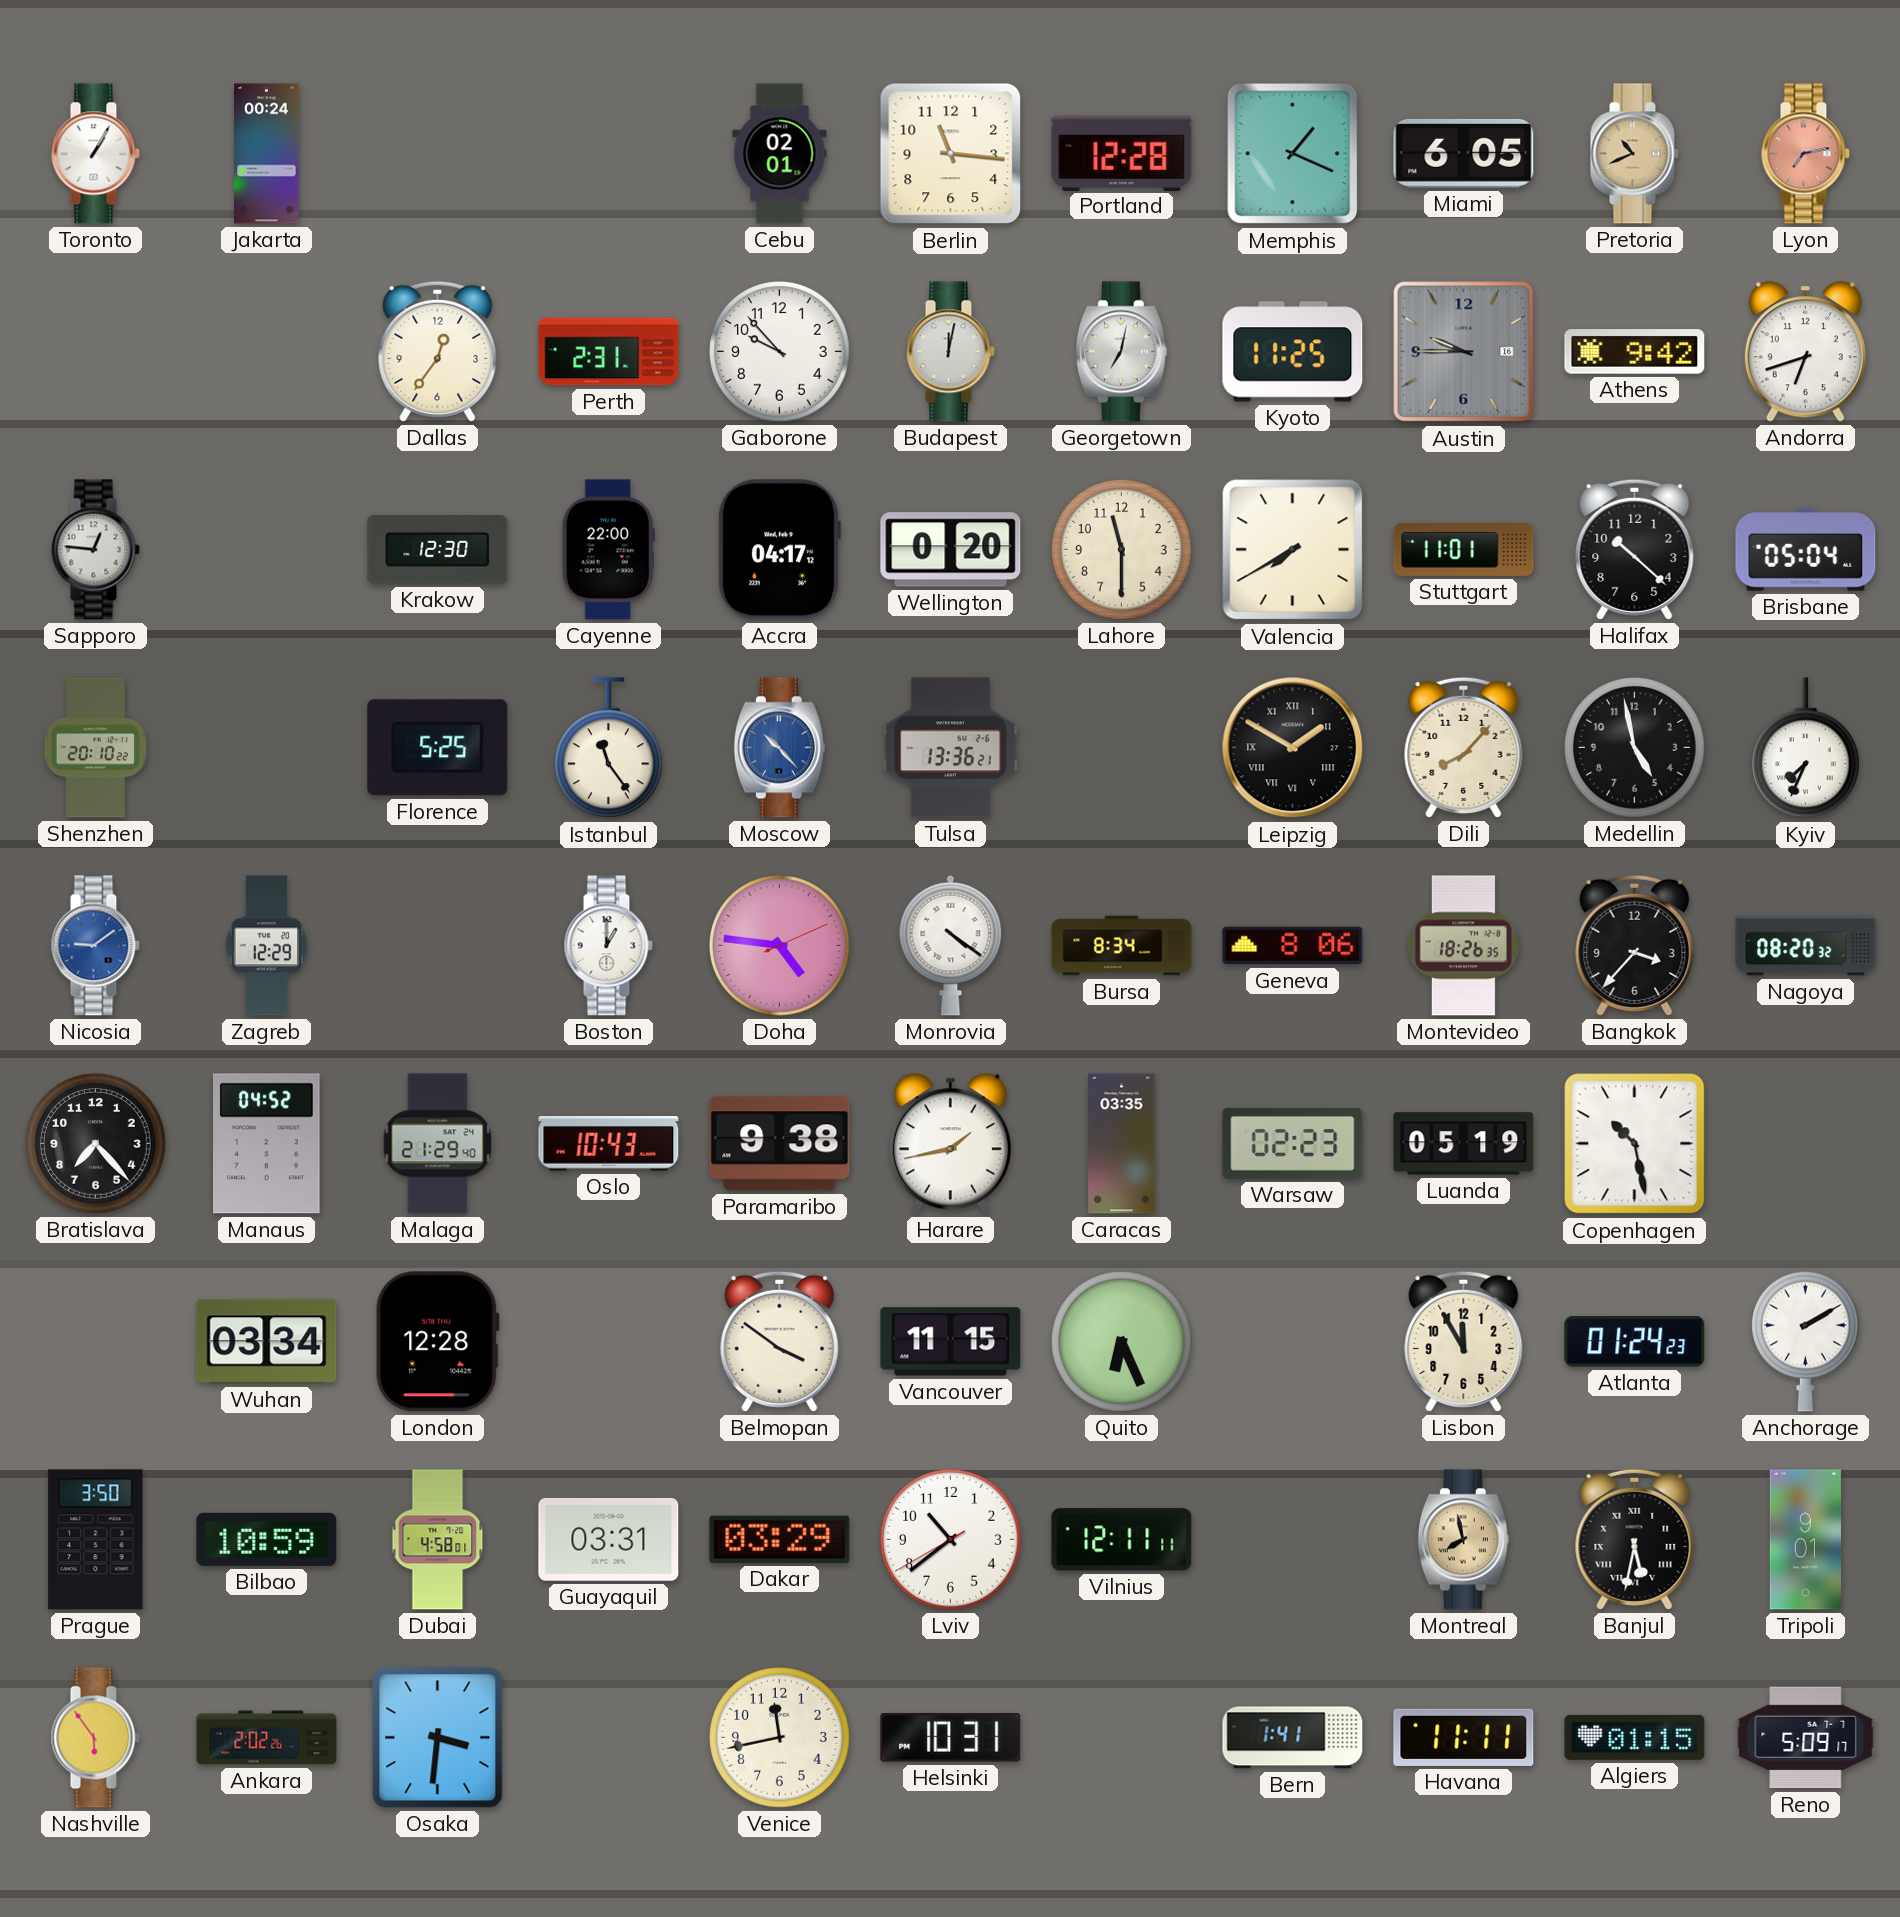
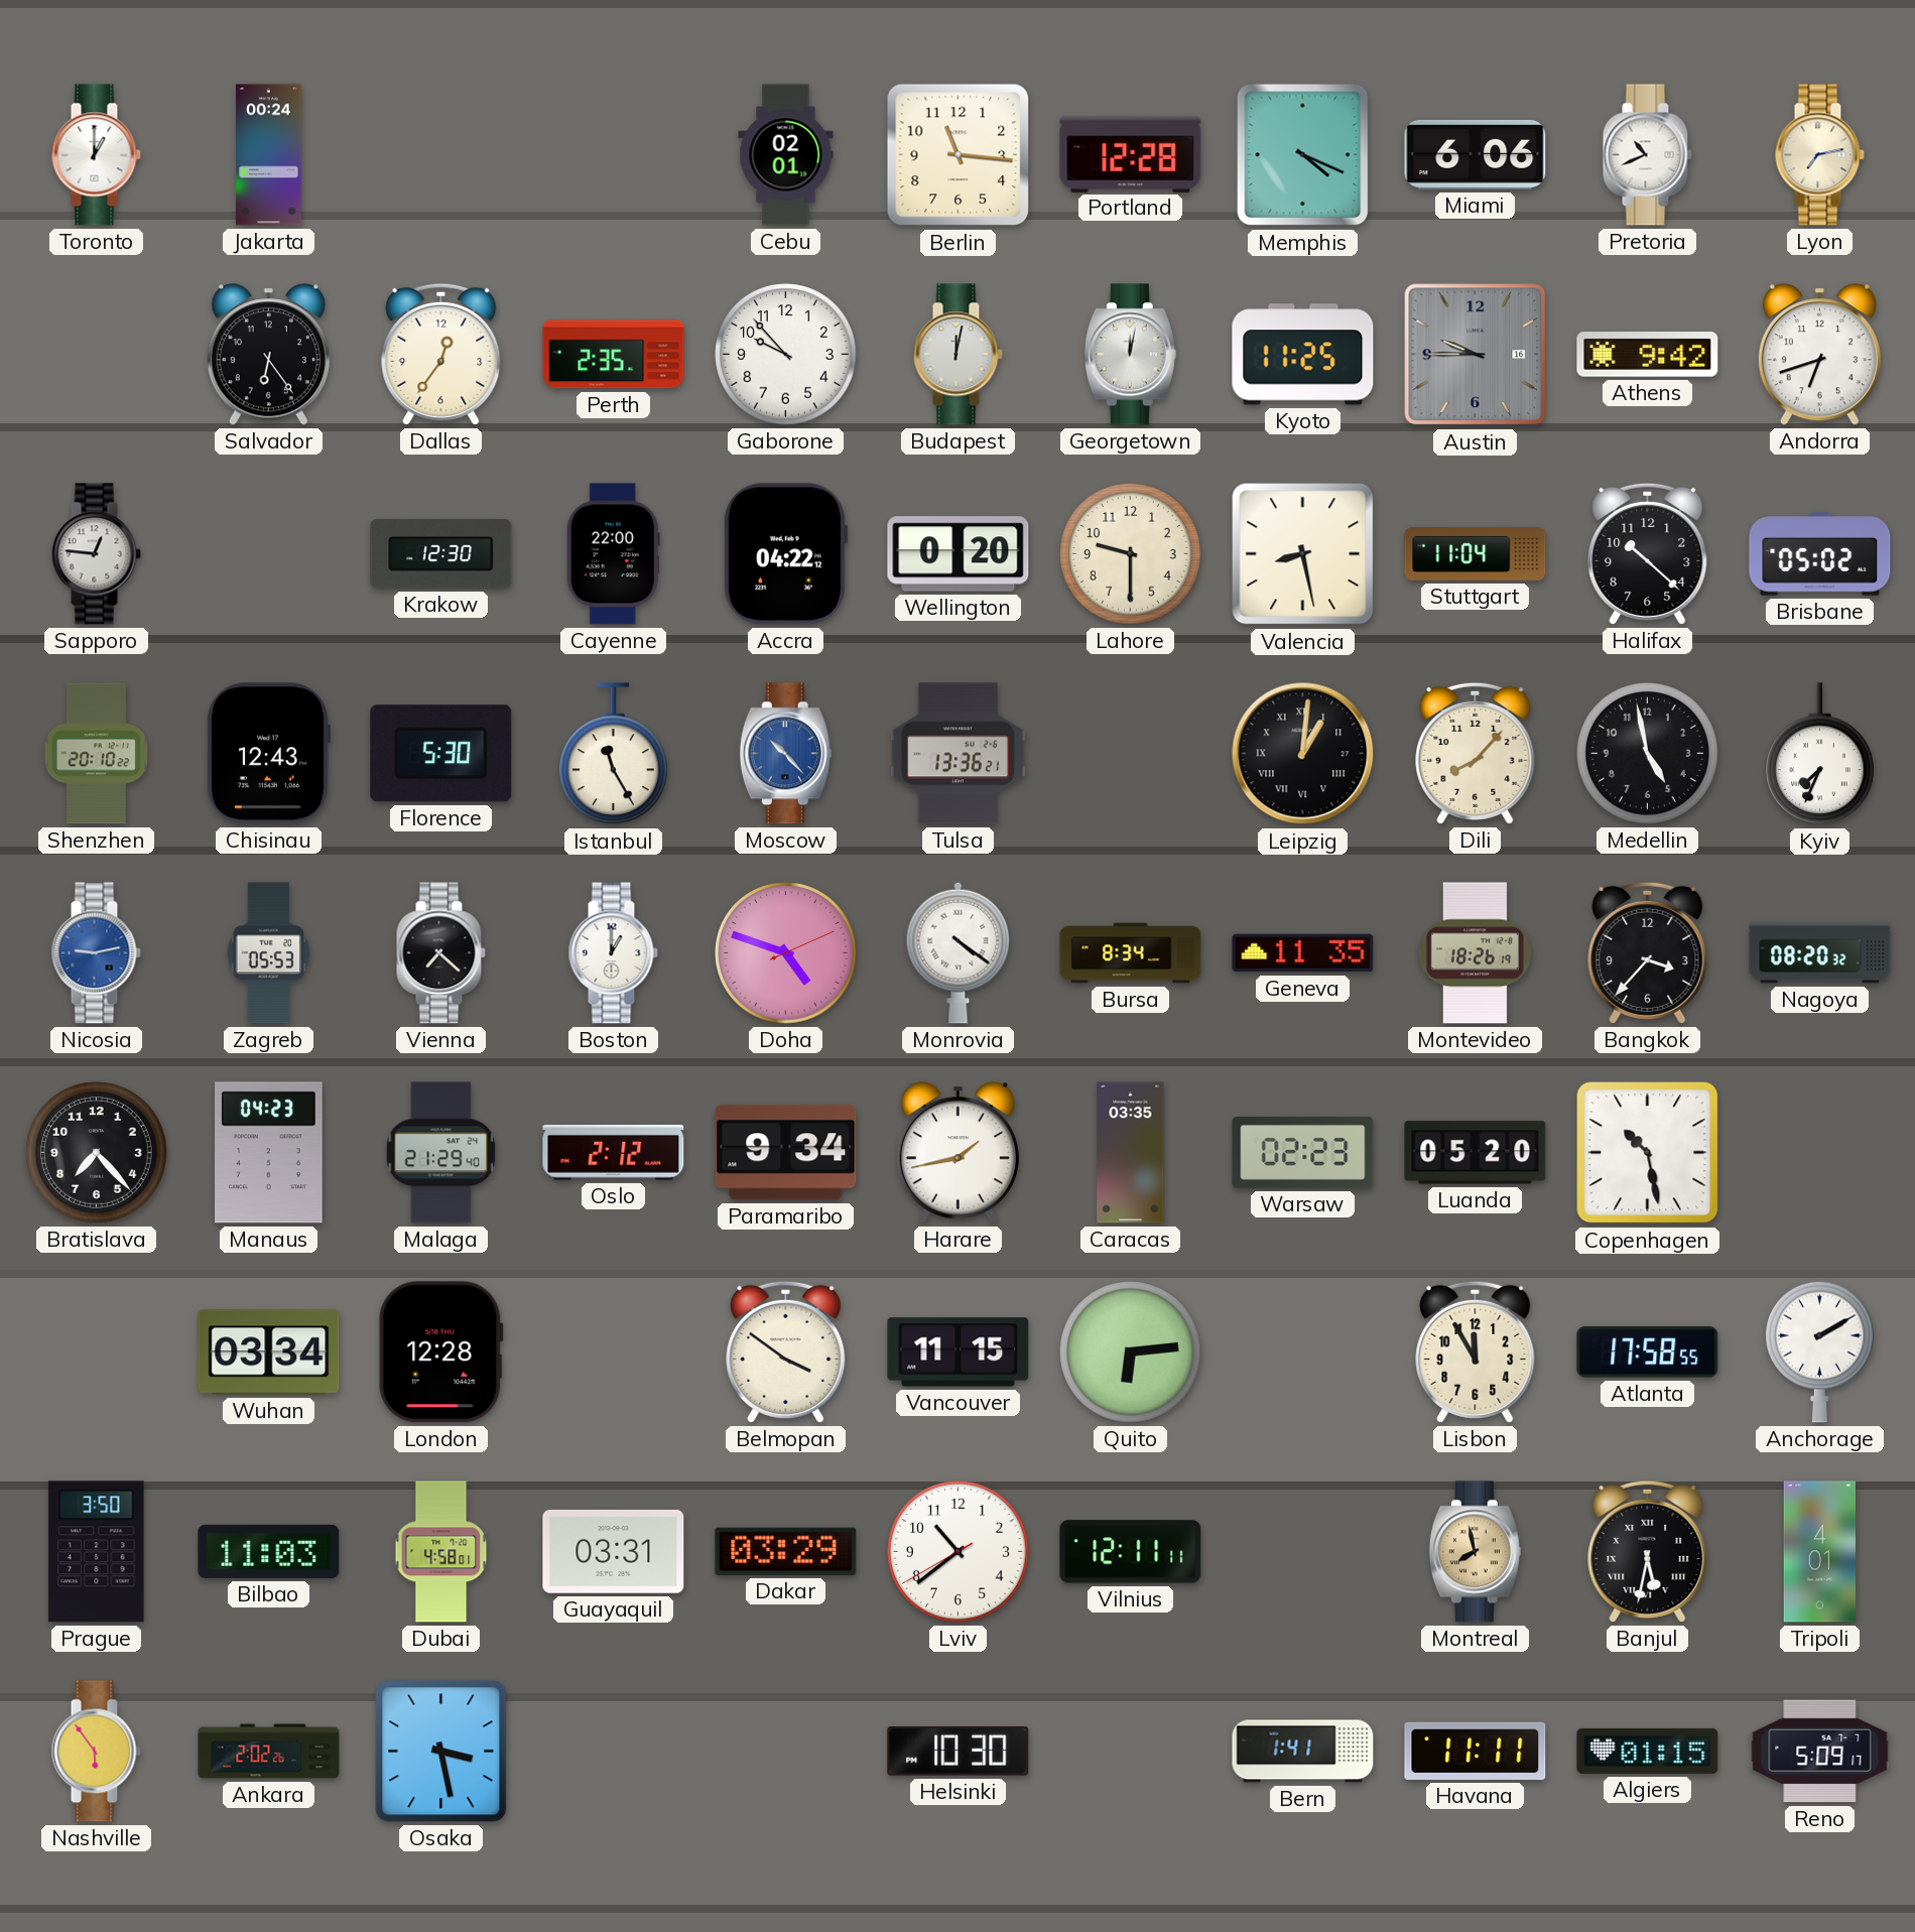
Toronto: 1:05 -> 1:00 (96, 155)
Memphis: 1:19 -> 4:19 (1303, 155)
Miami: 6:05 -> 6:06 (1476, 154)
Pretoria dial: champagne -> white (1647, 155)
Lyon dial: salmon -> cream (1819, 155)
Salvador: none -> 6:24 (268, 355)
Perth: 2:31 -> 2:35 (614, 355)
Georgetown: 7:02 -> 12:02 (1130, 355)
Accra: 04:17 -> 04:22 (785, 554)
Lahore: 11:30 -> 9:30 (1131, 554)
Valencia: 7:40 -> 8:28 (1303, 554)
Stuttgart: 11:01 -> 11:04 (1476, 553)
Brisbane: 05:04 -> 05:02 (1820, 554)
Chisinau: none -> 12:43 (268, 754)
Florence: 5:25 -> 5:30 (441, 754)
Istanbul: 11:24 -> 11:25 (614, 754)
Leipzig: 1:50 -> 1:01 (1303, 754)
Nicosia: 9:09 -> 9:13 (96, 953)
Zagreb: 12:29 -> 05:53 (269, 953)
Vienna: none -> 7:22 (440, 953)
Doha: 4:46 -> 4:48 (786, 953)
Geneva: 8:06 -> 11:35 (1303, 953)
Montevideo: 18:26:35 -> 18:26:19 (1475, 953)
Manaus: 04:52 -> 04:23 (269, 1153)
Oslo: 10:43 -> 2:12 (614, 1153)
Paramaribo: 9:38 -> 9:34 (786, 1153)
Luanda: 05:19 -> 05:20 (1476, 1153)
Quito: 6:26 -> 6:14 (1131, 1353)
Atlanta: 01:24 -> 17:58 (1648, 1353)
Bilbao: 10:59 -> 11:03 (269, 1551)
Tripoli: 9:01 -> 4:01 (1819, 1552)
Osaka: 3:31 -> 3:28 (441, 1752)
Venice: 11:43 -> none (780, 1738)
Helsinki: 10:31 -> 10:30 (959, 1752)
